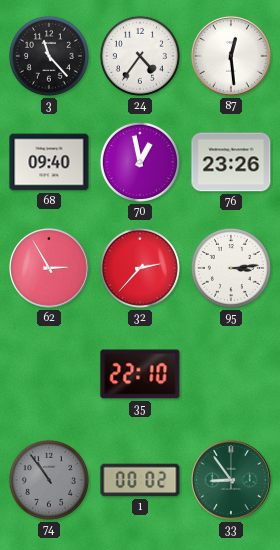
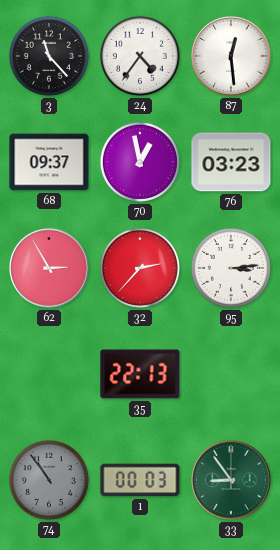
68: 09:40 -> 09:37 (49, 162)
76: 23:26 -> 03:23 (231, 162)
35: 22:10 -> 22:13 (140, 374)
1: 00:02 -> 00:03 (140, 480)
